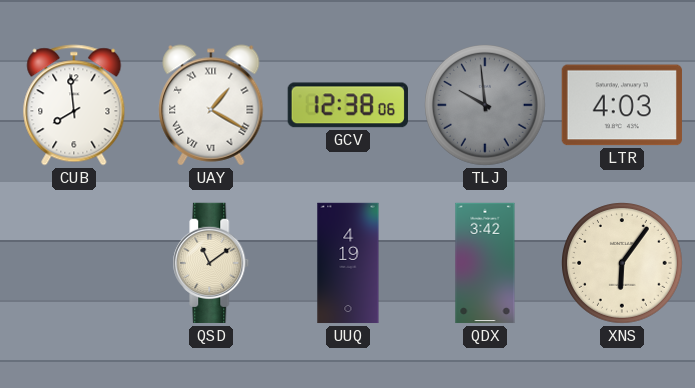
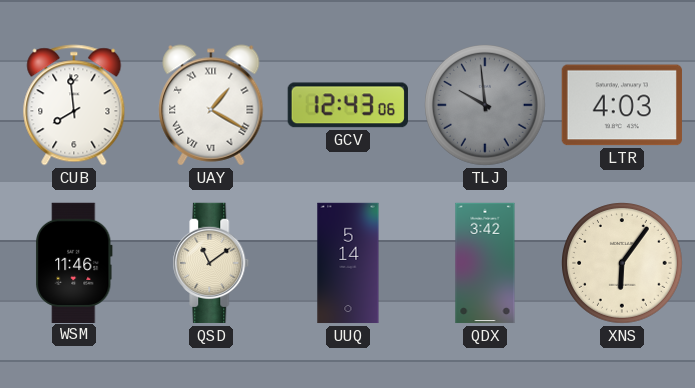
GCV: 12:38 -> 12:43 (348, 105)
WSM: none -> 11:46 (75, 262)
UUQ: 4:19 -> 5:14 (348, 263)
